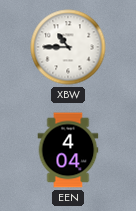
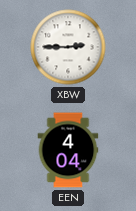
XBW: 10:45 -> 2:45 (68, 47)
